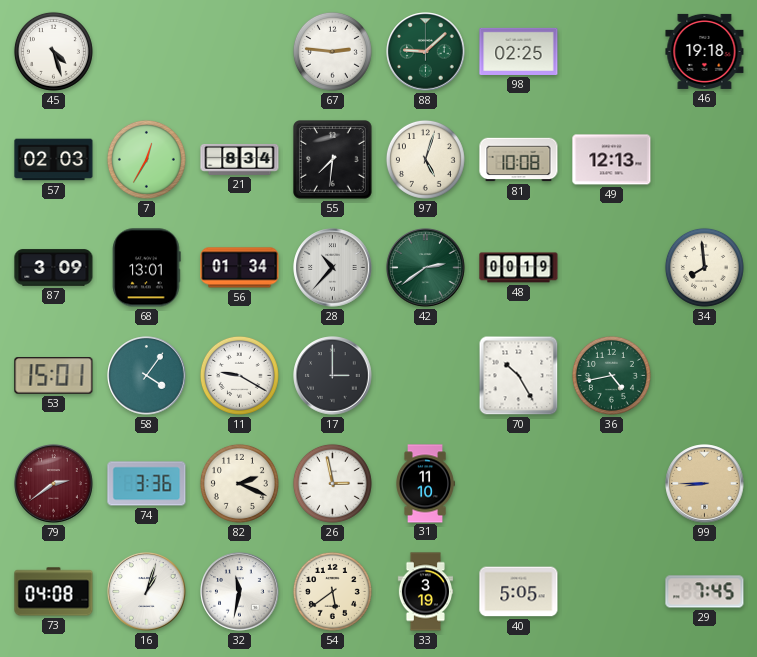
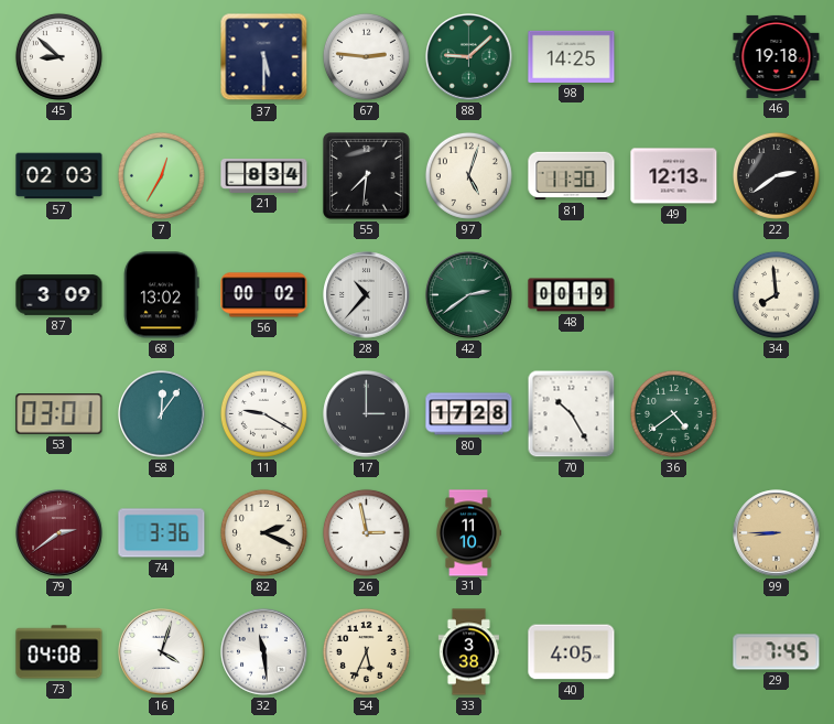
45: 4:27 -> 8:52 (58, 56)
37: none -> 5:30 (264, 57)
98: 02:25 -> 14:25 (572, 56)
81: 10:08 -> 11:30 (572, 176)
22: none -> 2:39 (776, 175)
68: 13:01 -> 13:02 (162, 295)
56: 01:34 -> 00:02 (264, 295)
53: 15:01 -> 03:01 (59, 414)
58: 4:06 -> 12:06 (162, 414)
80: none -> 17:28 (469, 414)
36: 4:43 -> 4:39 (673, 413)
16: 1:03 -> 4:03 (162, 652)
32: 11:32 -> 11:29 (264, 652)
54: 5:39 -> 5:34 (366, 651)
33: 3:19 -> 3:38 (468, 652)
40: 5:05 -> 4:05 (572, 652)
